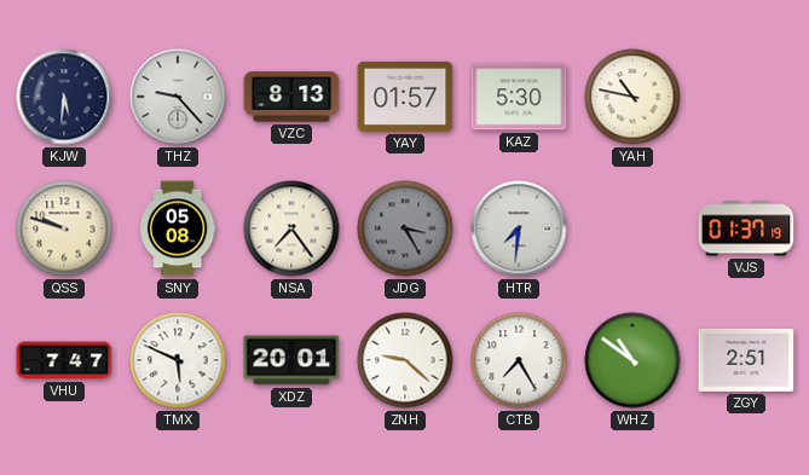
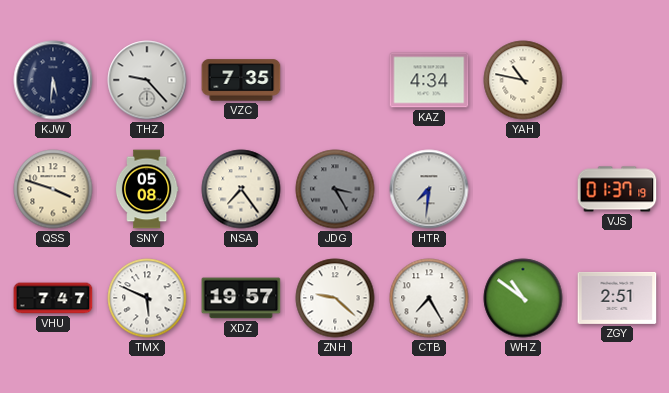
VZC: 8:13 -> 7:35 (241, 80)
YAY: 01:57 -> none (405, 97)
KAZ: 5:30 -> 4:34 (429, 80)
QSS: 9:48 -> 3:48 (53, 189)
XDZ: 20:01 -> 19:57 (241, 298)
